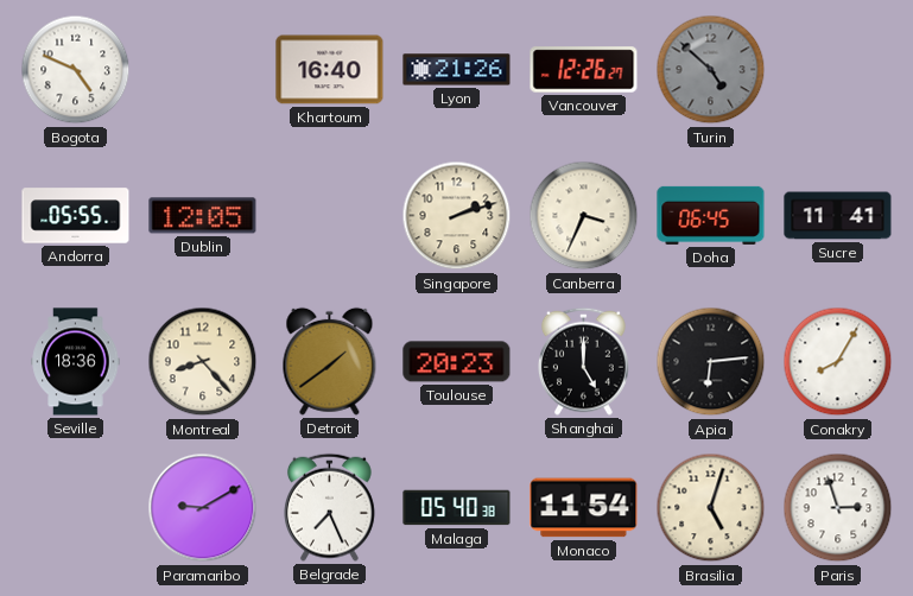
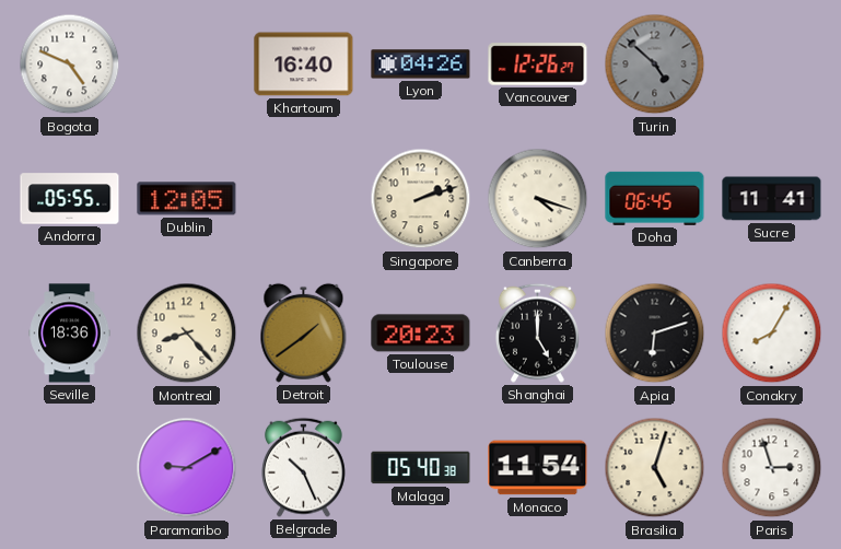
Lyon: 21:26 -> 04:26 (421, 65)
Canberra: 3:34 -> 4:18 (538, 199)
Apia: 6:14 -> 6:12 (655, 334)
Belgrade: 7:26 -> 10:26 (304, 467)
